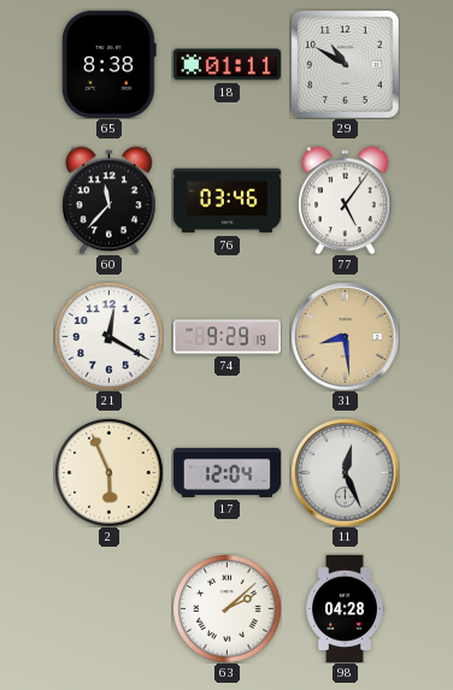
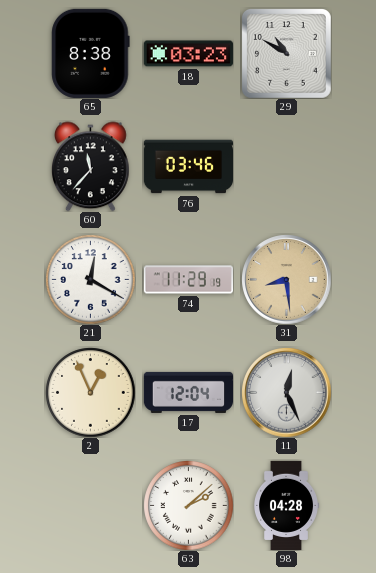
18: 01:11 -> 03:23 (188, 54)
77: 5:06 -> none (345, 200)
74: 9:29 -> 11:29 (188, 280)
2: 5:56 -> 12:56 (90, 392)
